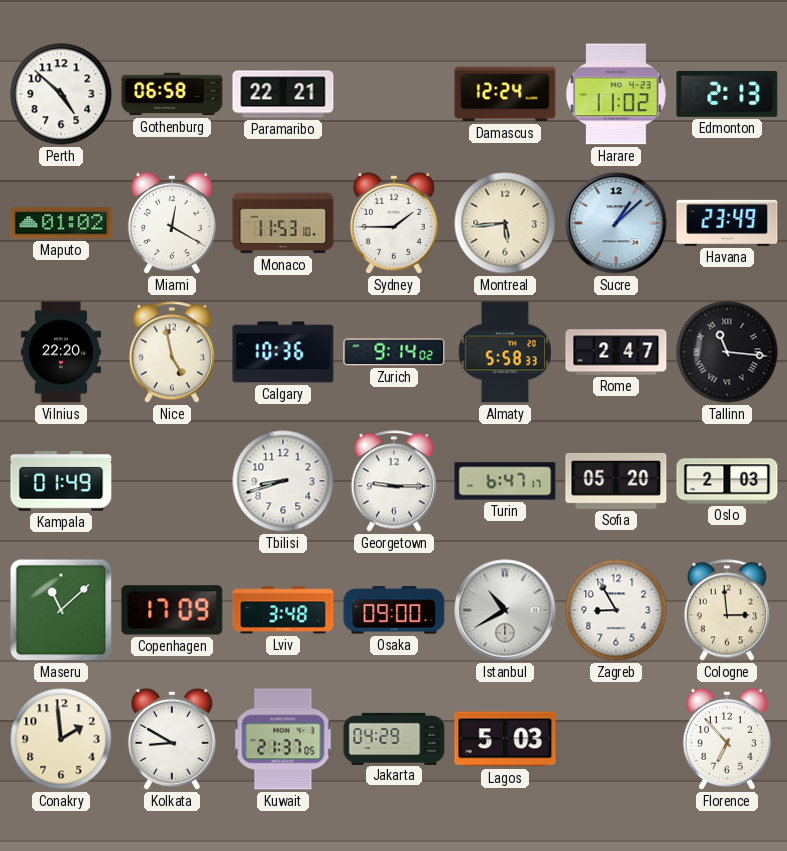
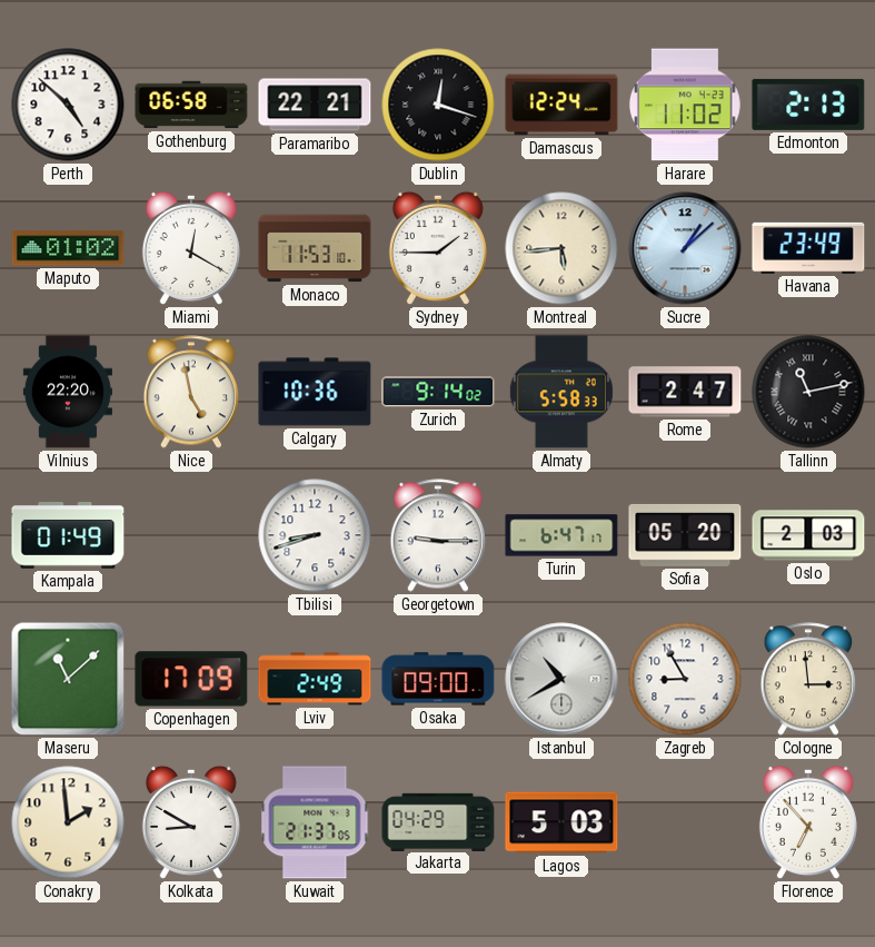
Dublin: none -> 12:18 (438, 105)
Tallinn: 11:16 -> 11:13 (808, 392)
Lviv: 3:48 -> 2:49 (315, 679)
